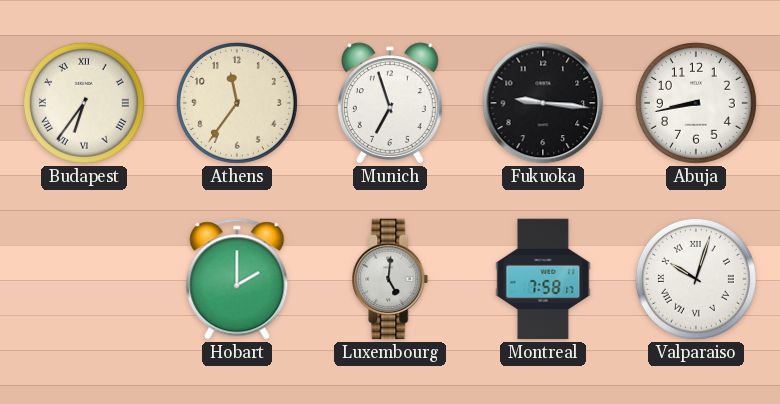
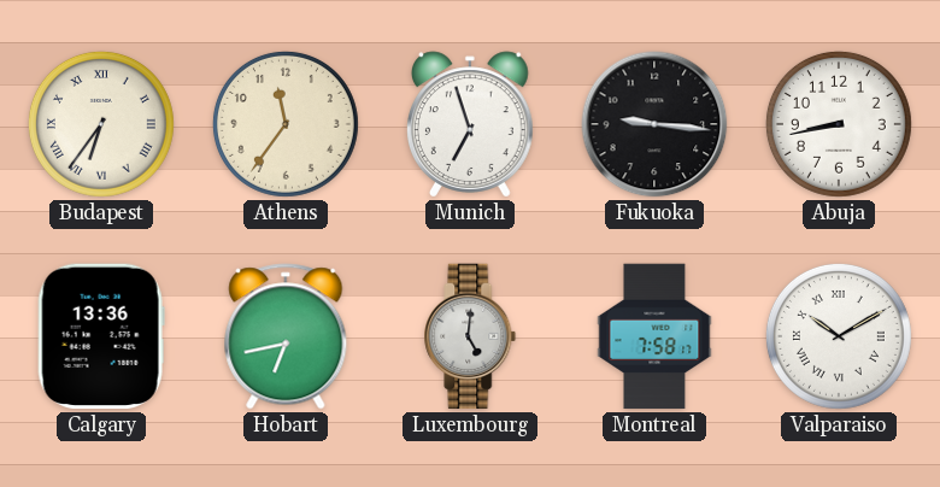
Calgary: none -> 13:36 (101, 336)
Hobart: 2:00 -> 6:43 (286, 336)
Valparaiso: 10:03 -> 10:10 (839, 336)
